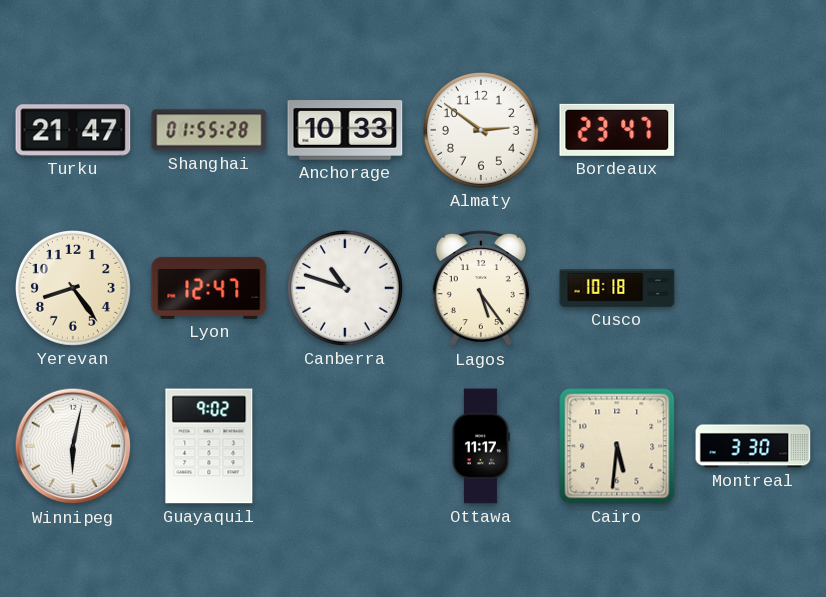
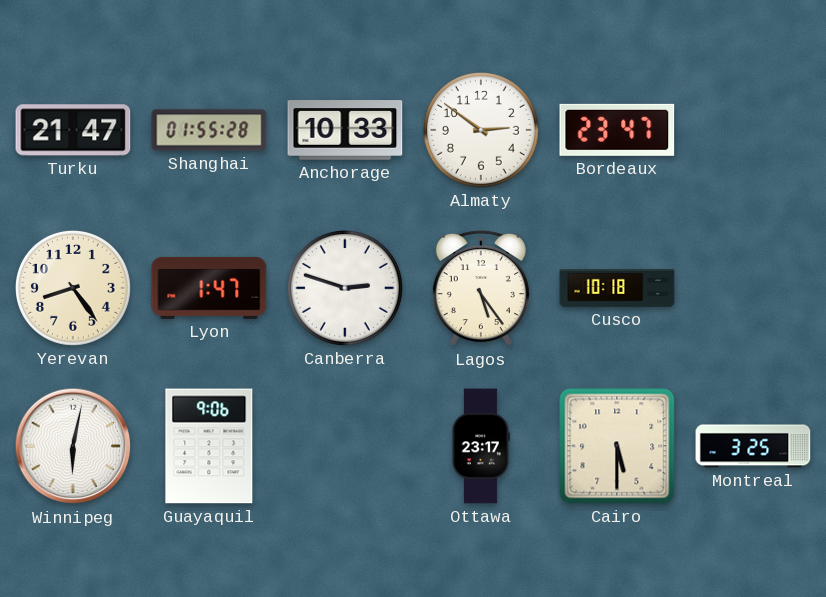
Lyon: 12:47 -> 1:47 (209, 288)
Canberra: 10:48 -> 2:48 (345, 288)
Guayaquil: 9:02 -> 9:06 (209, 446)
Ottawa: 11:17 -> 23:17 (480, 446)
Cairo: 5:31 -> 5:30 (617, 446)
Montreal: 3:30 -> 3:25 (753, 446)
